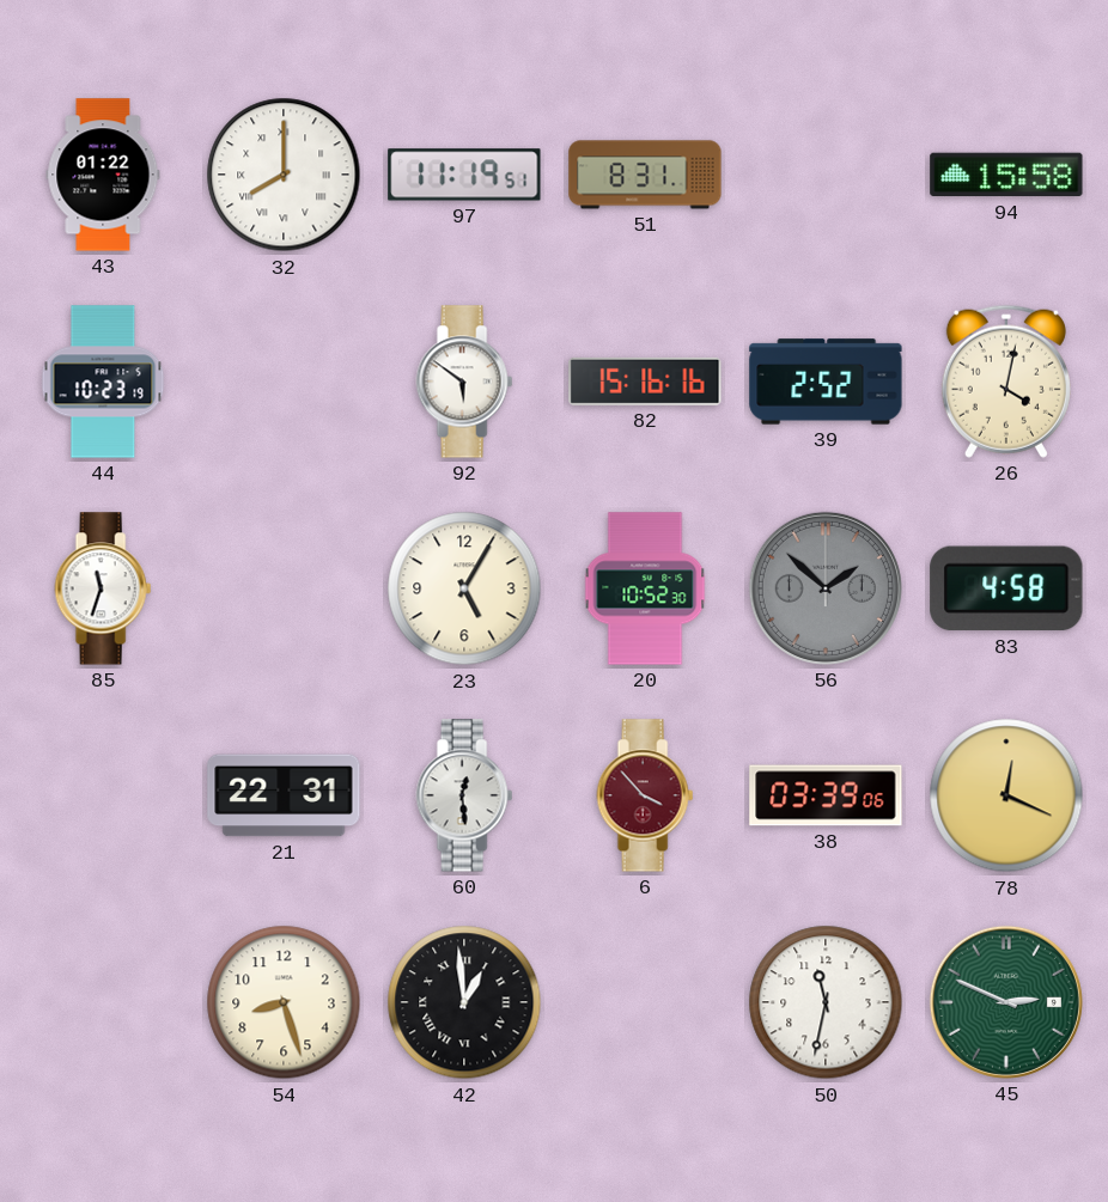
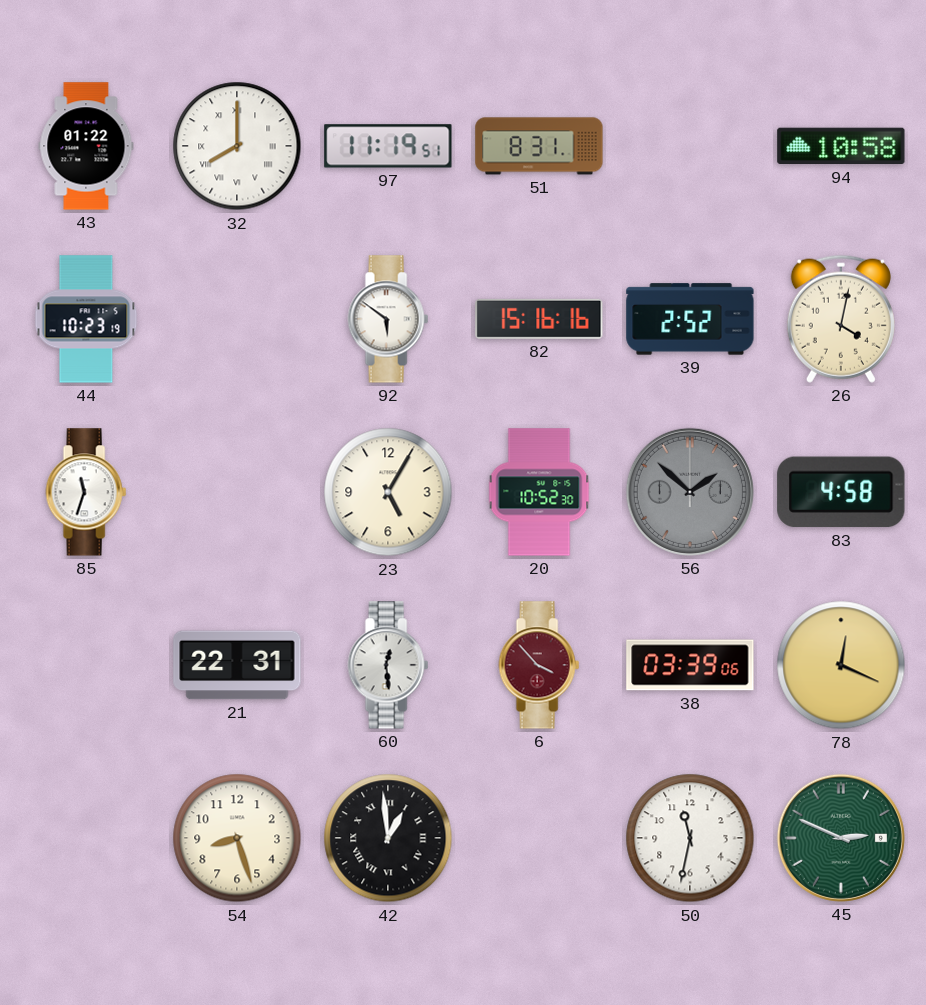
94: 15:58 -> 10:58 (841, 146)
